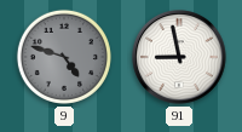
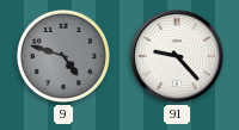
91: 8:58 -> 9:23 (178, 57)
